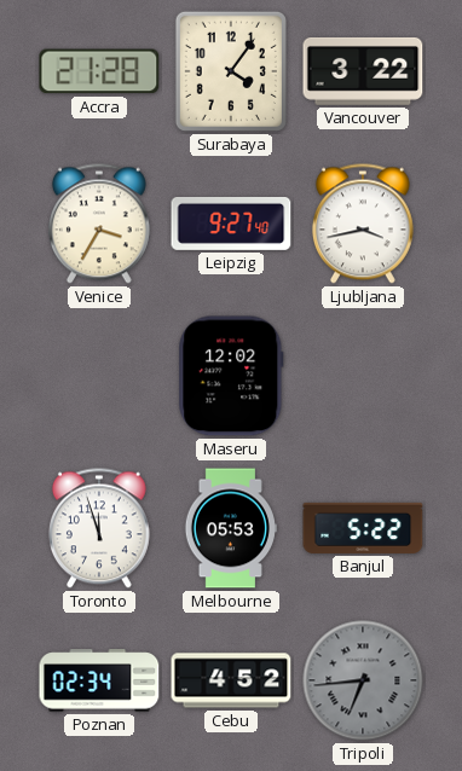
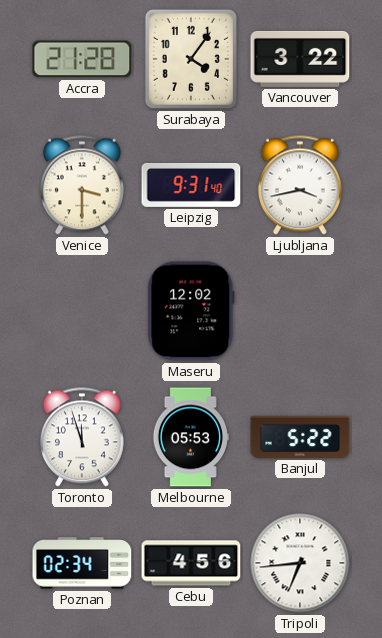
Venice: 3:35 -> 3:30 (82, 185)
Leipzig: 9:27 -> 9:31 (191, 185)
Cebu: 4:52 -> 4:56 (191, 563)
Tripoli dial: grey -> white (300, 563)
